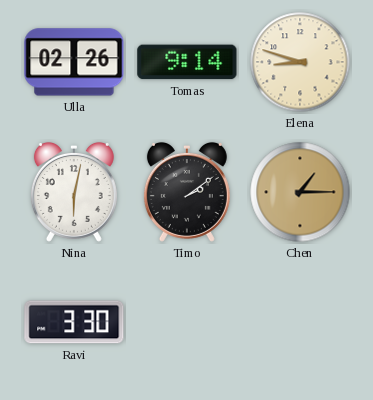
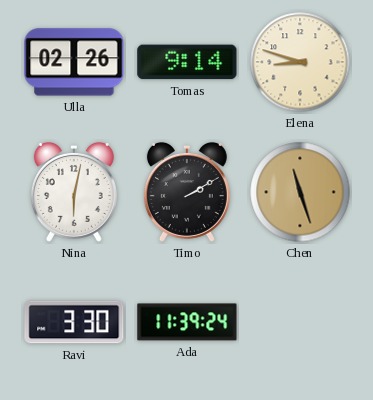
Timo: 2:09 -> 2:10 (187, 192)
Chen: 1:15 -> 11:27 (300, 192)
Ada: none -> 11:39 (187, 322)
